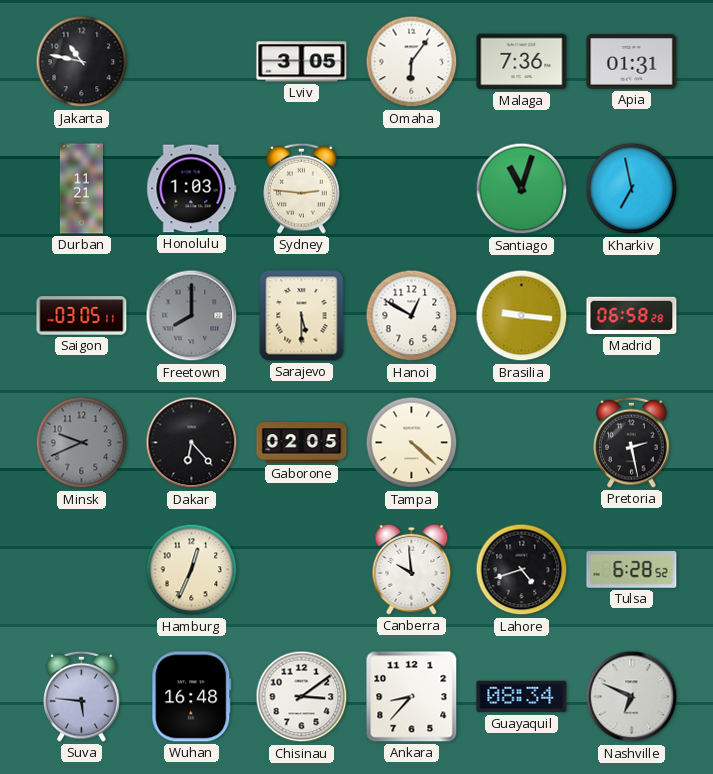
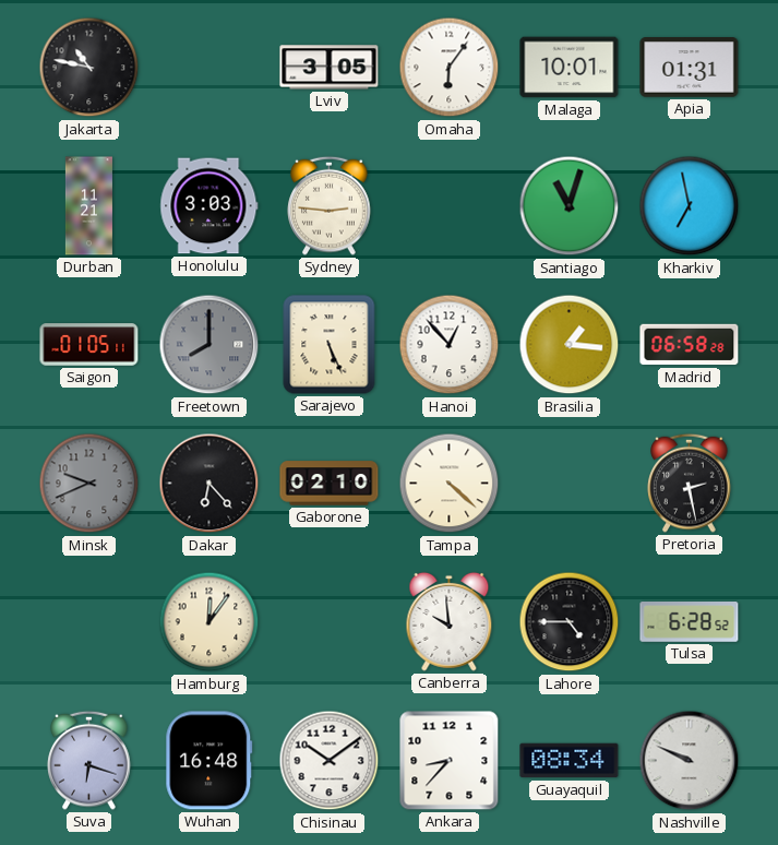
Malaga: 7:36 -> 10:01 (570, 68)
Honolulu: 1:03 -> 3:03 (210, 206)
Saigon: 03:05 -> 01:05 (89, 345)
Sarajevo: 5:30 -> 5:26 (330, 345)
Hanoi: 12:50 -> 12:53 (450, 345)
Brasilia: 9:16 -> 1:16 (570, 345)
Gaborone: 02:05 -> 02:10 (330, 484)
Hamburg: 12:34 -> 12:06 (210, 622)
Lahore: 4:42 -> 4:45 (570, 622)
Suva: 5:46 -> 6:18 (89, 760)
Chisinau: 3:09 -> 10:09 (330, 761)
Nashville: 6:49 -> 9:49 (690, 761)
